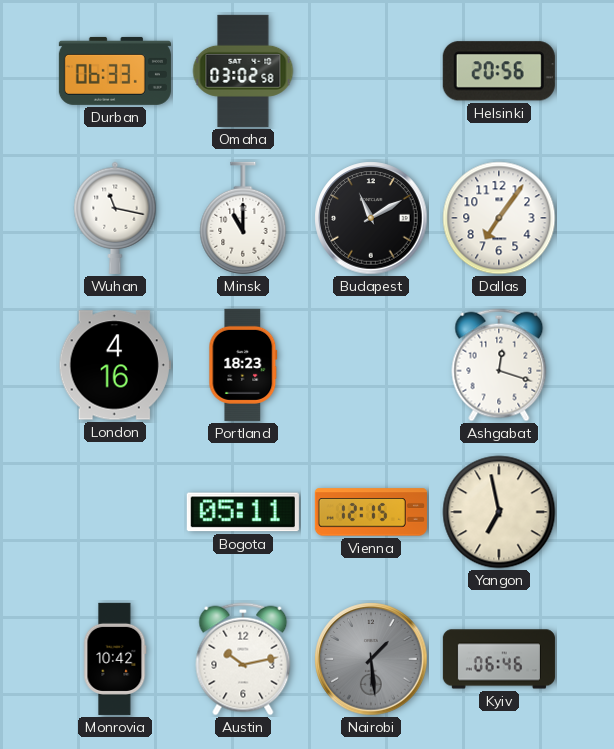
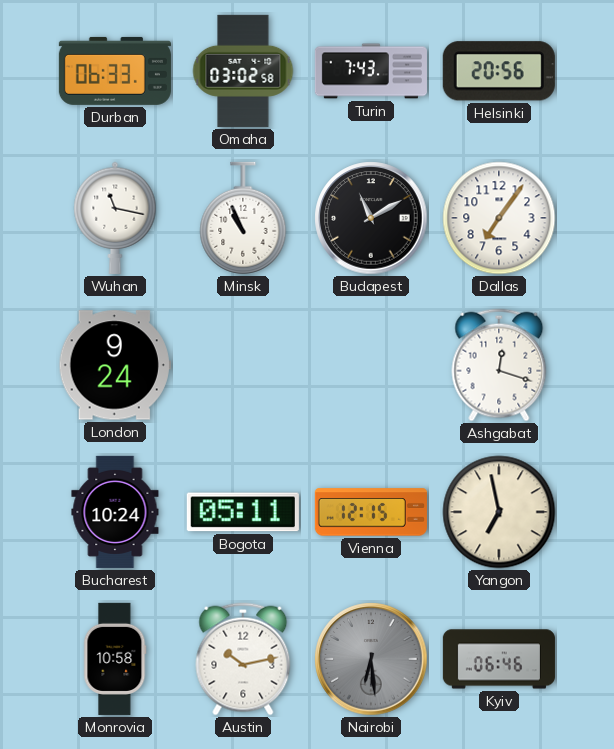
Turin: none -> 7:43 (371, 71)
Minsk: 11:00 -> 10:56 (243, 218)
London: 4:16 -> 9:24 (115, 365)
Portland: 18:23 -> none (243, 365)
Bucharest: none -> 10:24 (115, 512)
Monrovia: 10:42 -> 10:58 (115, 659)
Nairobi: 1:29 -> 6:29 (371, 659)
